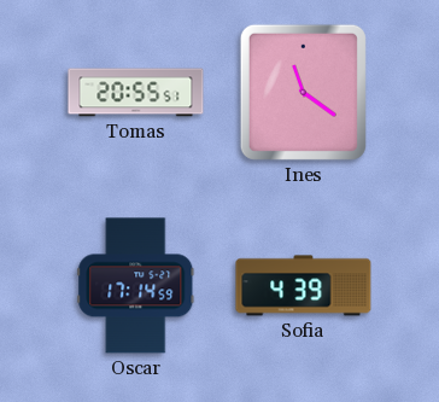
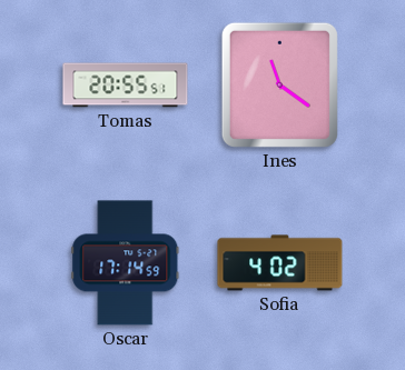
Sofia: 4:39 -> 4:02 (280, 263)
